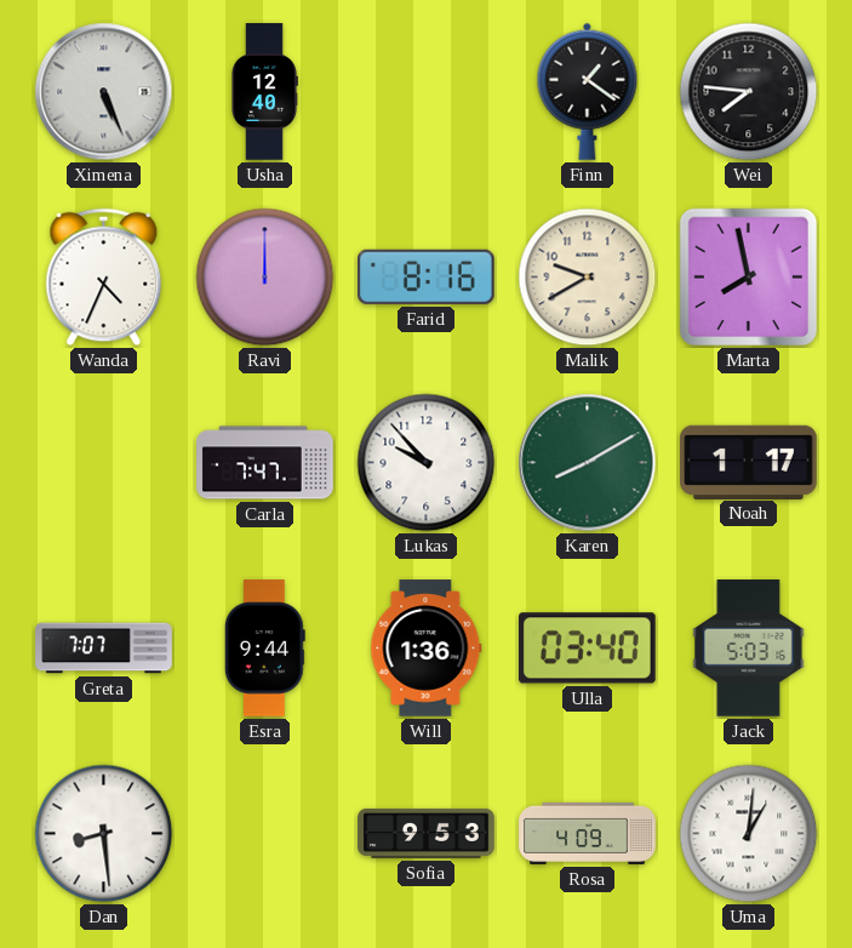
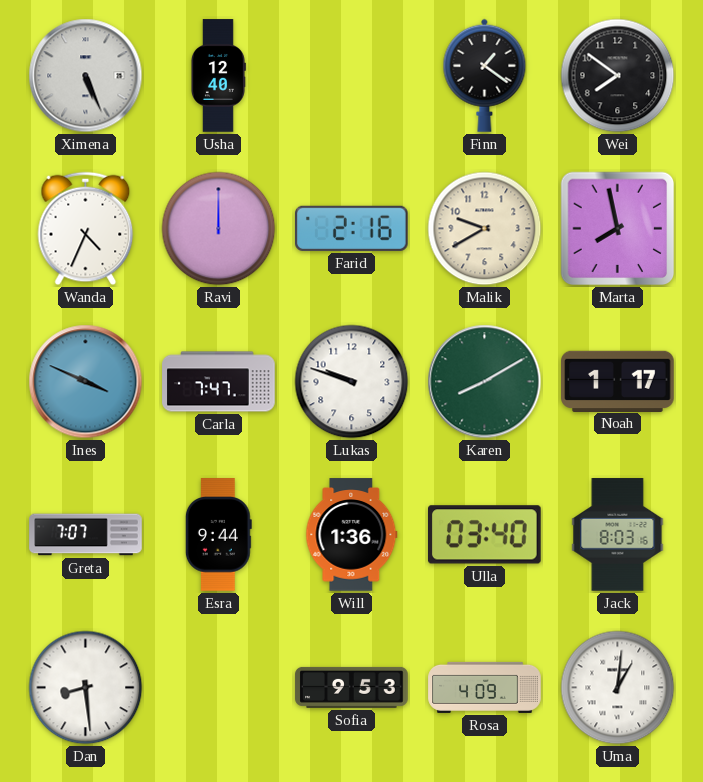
Wei: 7:46 -> 7:51 (618, 76)
Farid: 8:16 -> 2:16 (352, 228)
Ines: none -> 3:49 (86, 382)
Lukas: 9:53 -> 9:48 (352, 382)
Jack: 5:03 -> 8:03 (618, 535)
